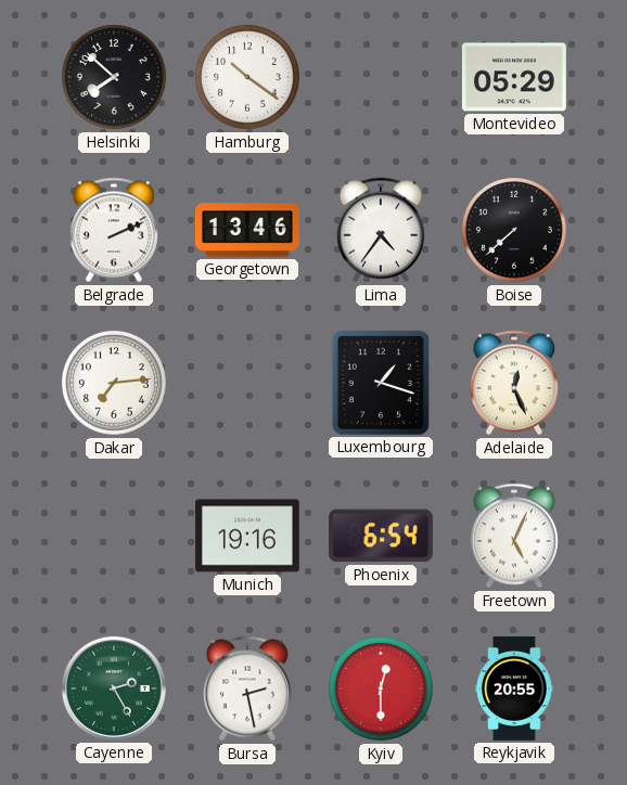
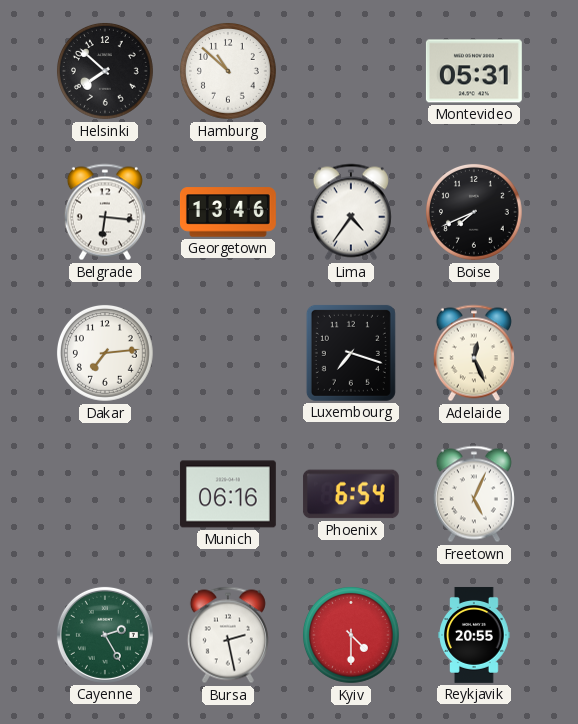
Hamburg: 10:21 -> 10:52 (229, 72)
Montevideo: 05:29 -> 05:31 (474, 71)
Belgrade: 2:11 -> 6:16 (105, 212)
Boise: 7:38 -> 7:41 (475, 213)
Luxembourg: 1:18 -> 7:18 (351, 353)
Munich: 19:16 -> 06:16 (228, 494)
Kyiv: 12:30 -> 4:30 (352, 636)
